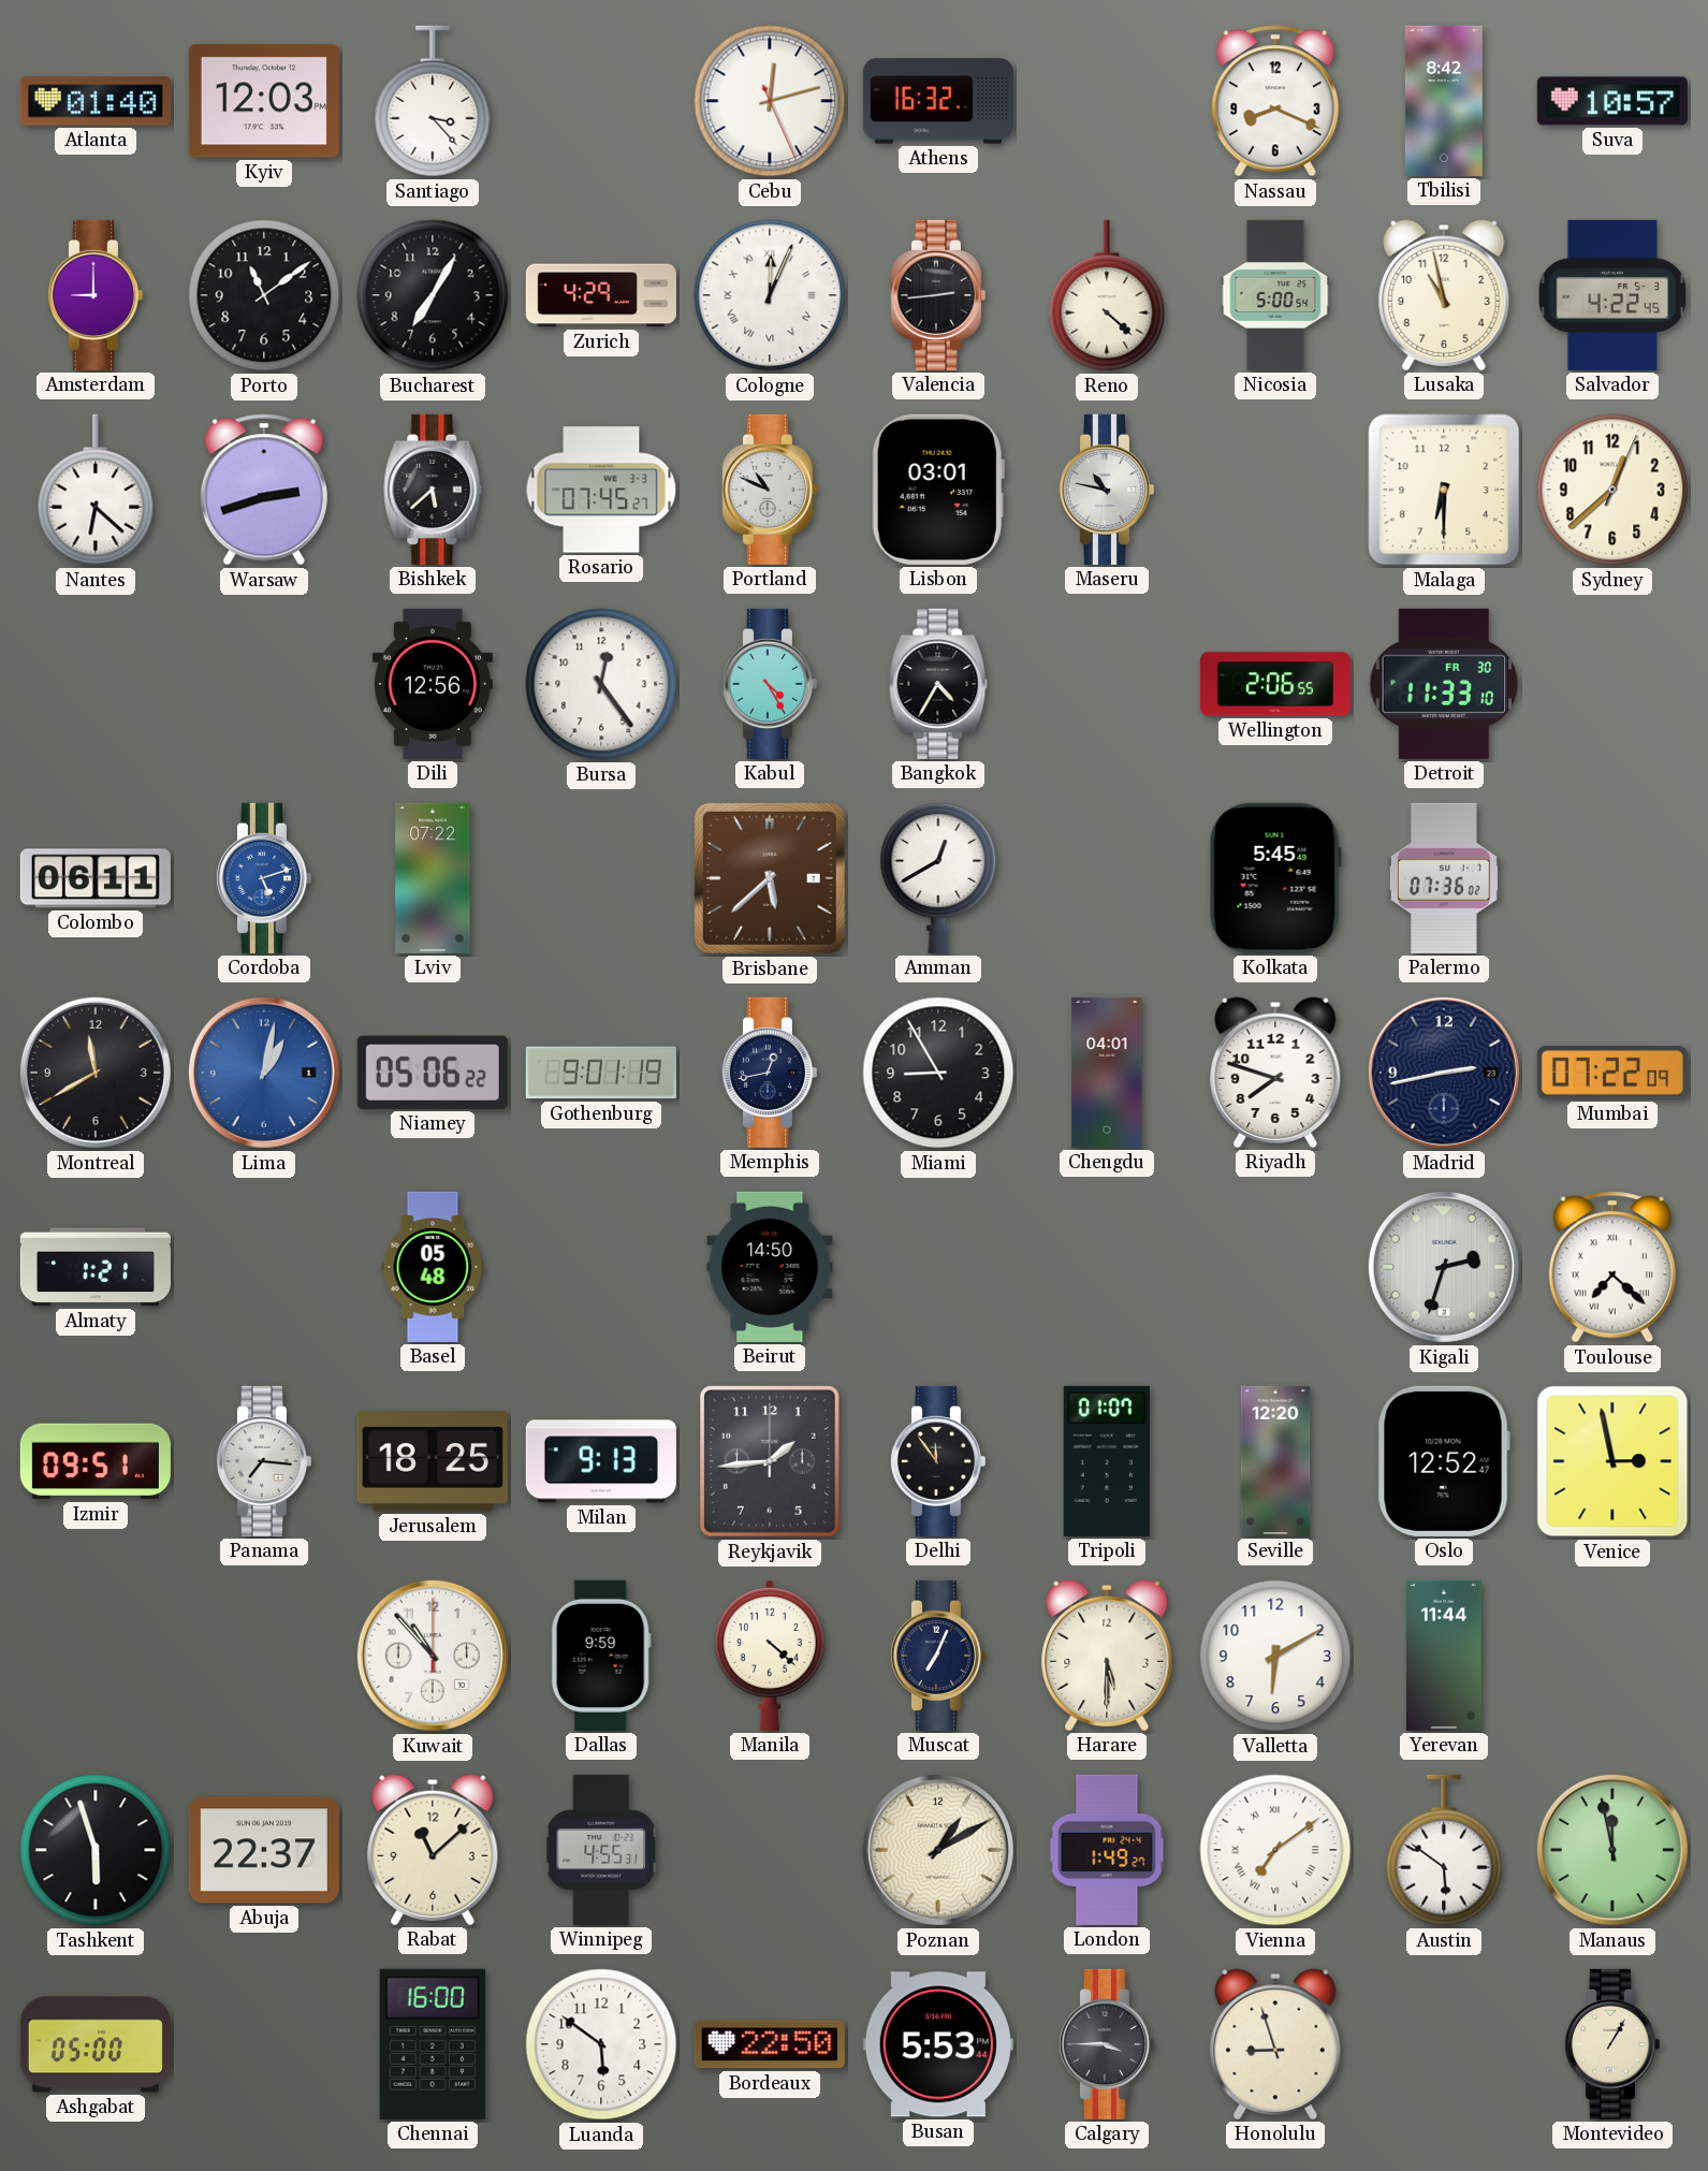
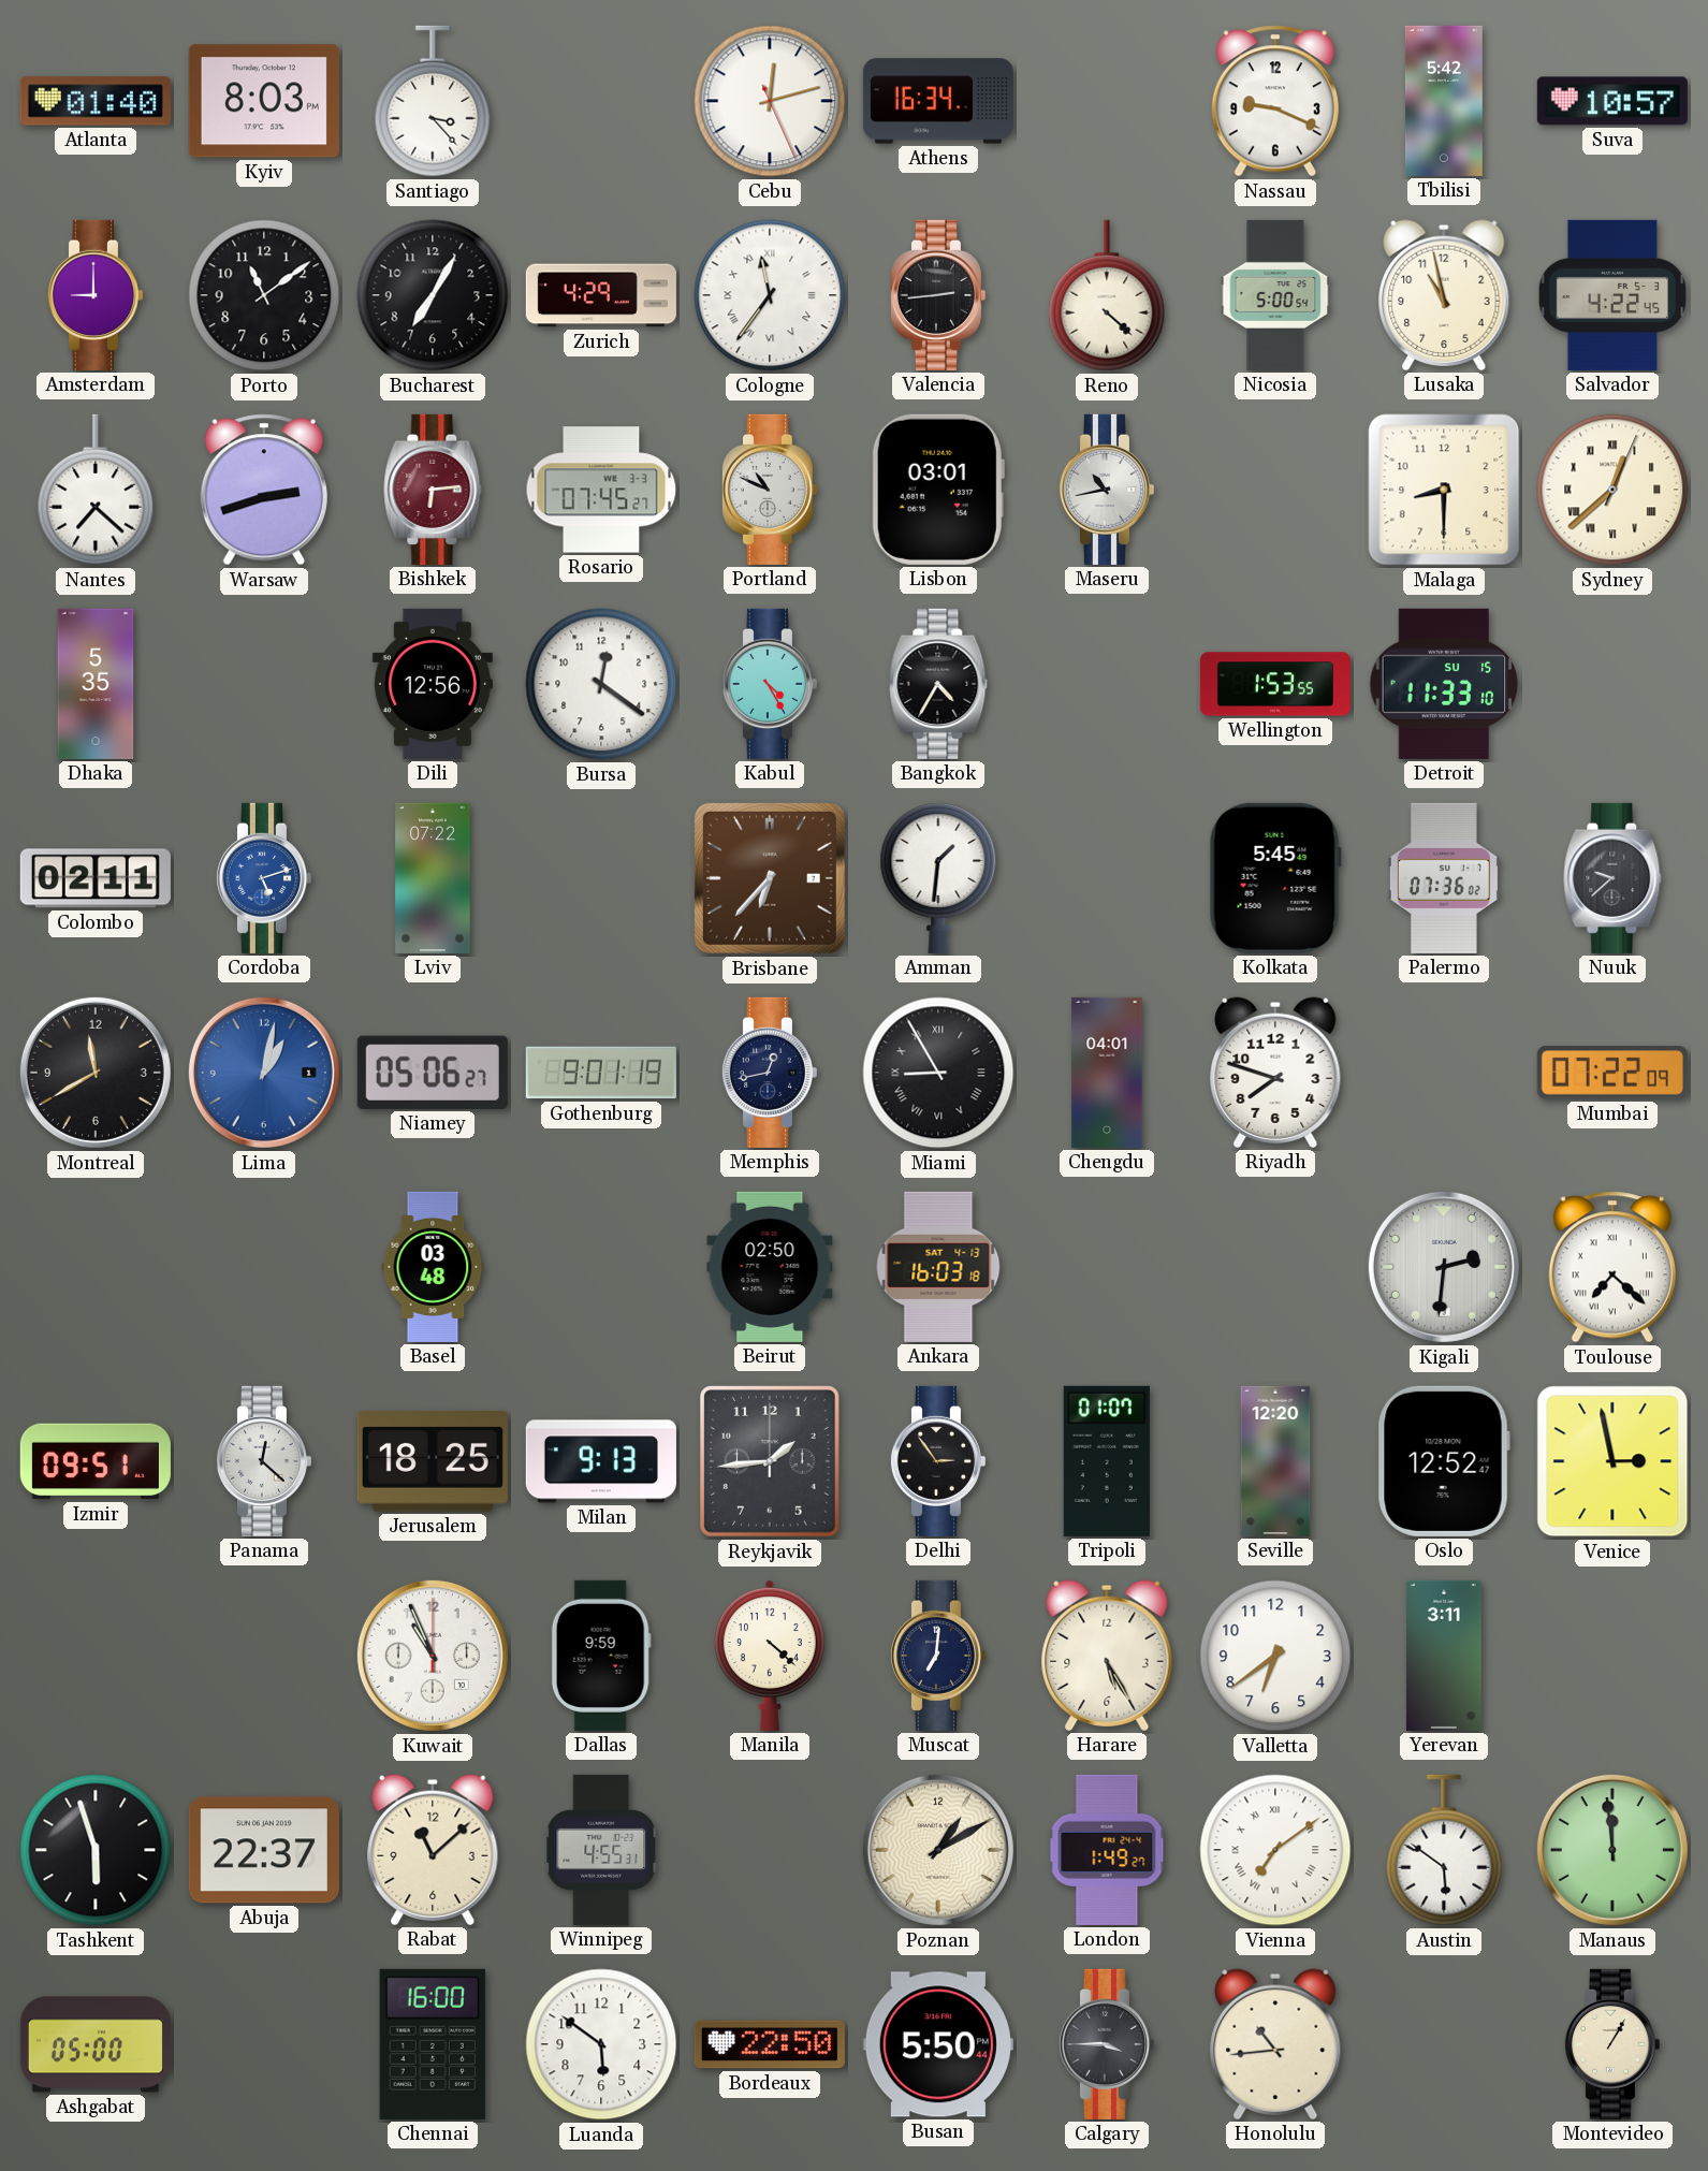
Kyiv: 12:03 -> 8:03 (264, 101)
Athens: 16:32 -> 16:34 (938, 101)
Nassau: 8:19 -> 9:19 (1275, 101)
Tbilisi: 8:42 -> 5:42 (1444, 101)
Cologne: 12:04 -> 11:36 (770, 295)
Nantes: 6:22 -> 7:22 (96, 490)
Bishkek: 5:38 -> 6:14 (433, 490)
Bishkek dial: black -> burgundy (433, 490)
Maseru: 10:47 -> 10:43 (1106, 490)
Malaga: 6:30 -> 8:30 (1444, 490)
Sydney numerals: Arabic -> Roman (1612, 490)
Dhaka: none -> 5:35 (96, 684)
Bursa: 12:24 -> 12:21 (601, 684)
Wellington: 2:06 -> 1:53 (1275, 684)
Detroit date: FR 30 -> SU 15 (1444, 684)
Colombo: 06:11 -> 02:11 (96, 878)
Brisbane: 5:38 -> 6:37 (770, 878)
Amman: 12:40 -> 1:31 (938, 878)
Nuuk: none -> 9:38 (1612, 878)
Niamey: 05:06:22 -> 05:06:27 (433, 1073)
Miami numerals: Arabic -> Roman (938, 1073)
Madrid: 2:43 -> none (1444, 1073)
Almaty: 1:21 -> none (96, 1267)
Basel: 05:48 -> 03:48 (433, 1267)
Beirut: 14:50 -> 02:50 (770, 1267)
Ankara: none -> 16:03 (938, 1267)
Kigali: 2:33 -> 2:31 (1444, 1267)
Panama: 7:16 -> 12:22 (263, 1461)
Delhi: 11:54 -> 2:54 (937, 1461)
Kuwait: 10:53 -> 10:56 (433, 1656)
Muscat: 7:04 -> 7:01 (937, 1656)
Harare: 5:30 -> 5:25 (1107, 1656)
Valletta: 6:10 -> 6:39 (1275, 1656)
Yerevan: 11:44 -> 3:11 (1444, 1656)
Manaus: 11:58 -> 11:59 (1612, 1850)
Busan: 5:53 -> 5:50 (938, 2044)
Honolulu: 8:57 -> 10:44 (1275, 2044)
